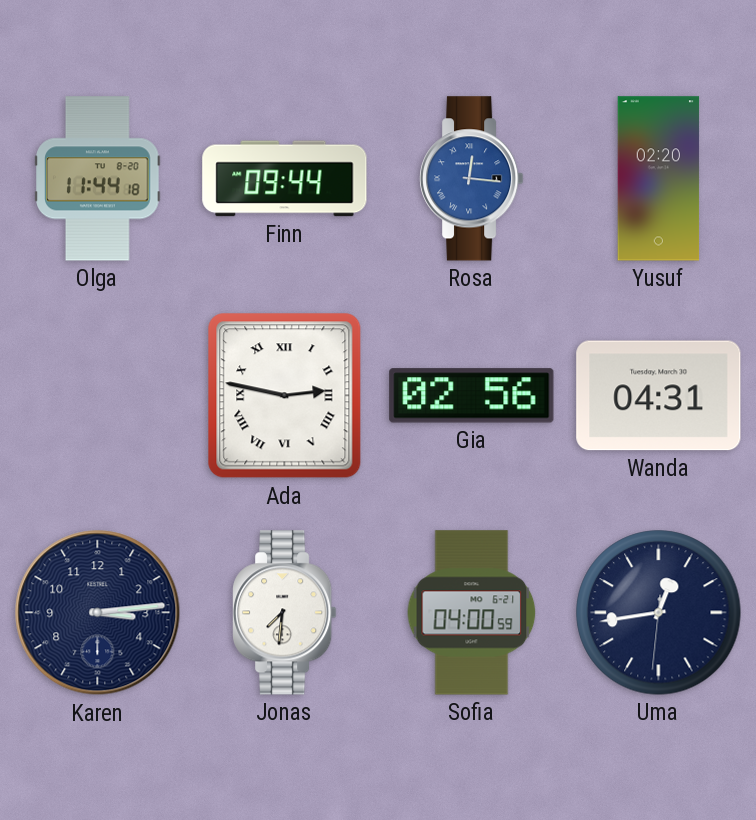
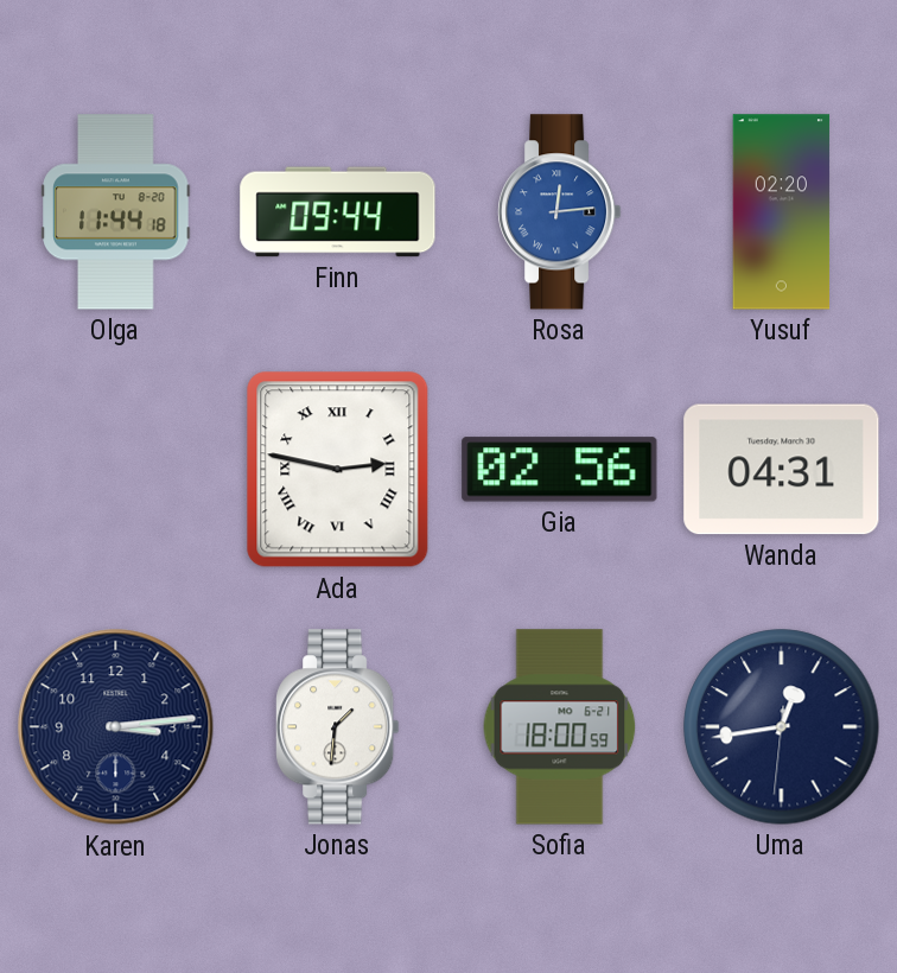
Rosa: 12:16 -> 12:14 (560, 212)
Jonas: 7:31 -> 1:31 (338, 727)
Sofia: 04:00 -> 18:00 (560, 727)
